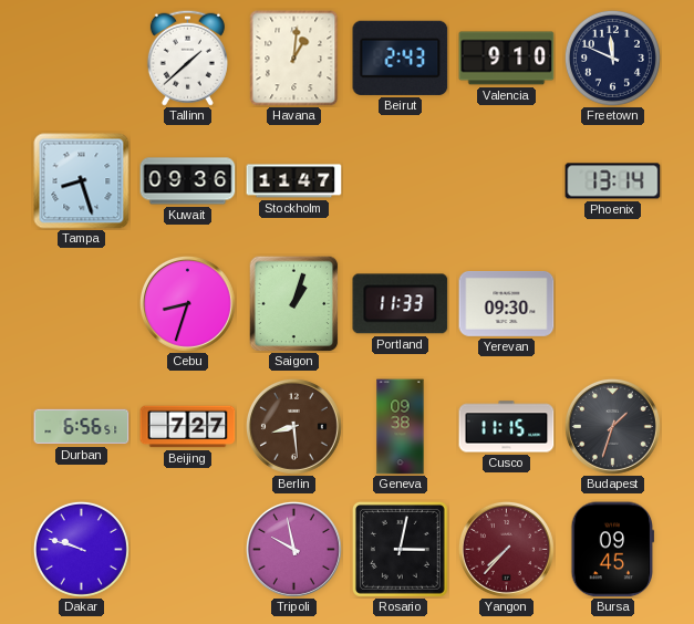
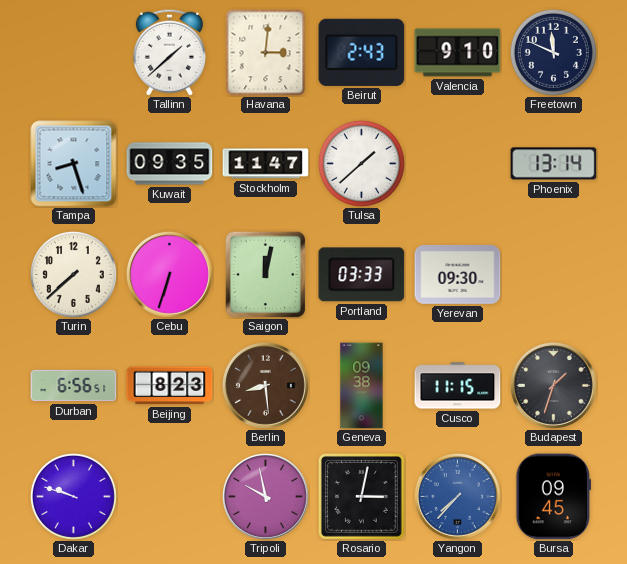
Havana: 1:01 -> 3:01 (266, 53)
Kuwait: 09:36 -> 09:35 (170, 164)
Tulsa: none -> 1:38 (361, 163)
Turin: none -> 7:38 (73, 274)
Cebu: 8:33 -> 6:33 (169, 274)
Saigon: 1:03 -> 12:02 (266, 274)
Portland: 11:33 -> 03:33 (362, 275)
Beijing: 7:27 -> 8:23 (170, 386)
Yangon dial: burgundy -> blue (457, 496)
